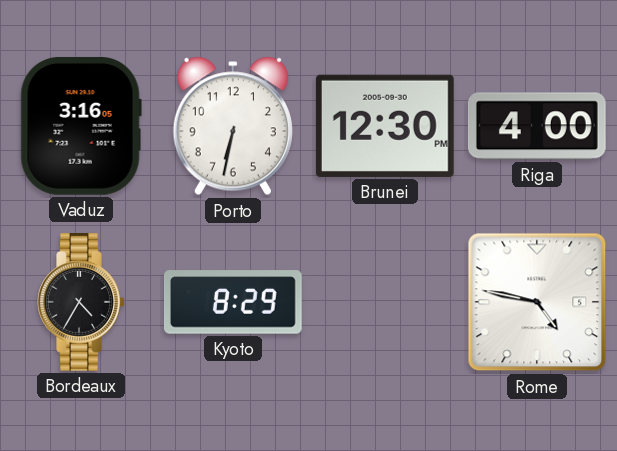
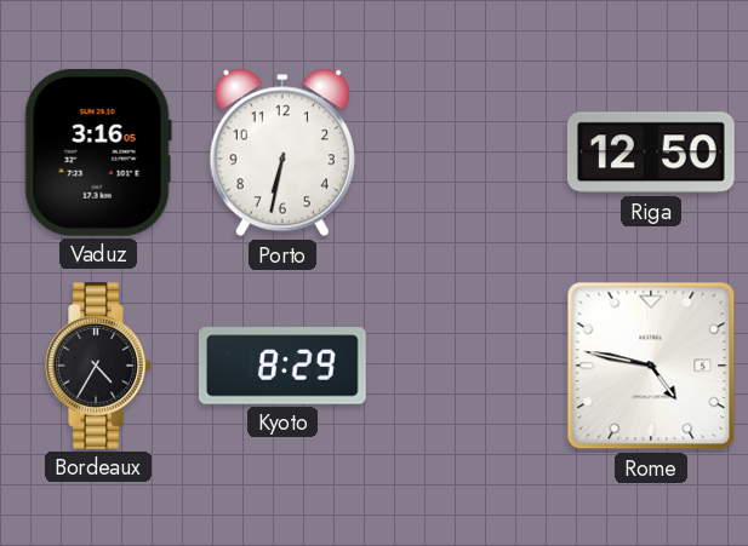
Brunei: 12:30 -> none (385, 126)
Riga: 4:00 -> 12:50 (651, 153)
